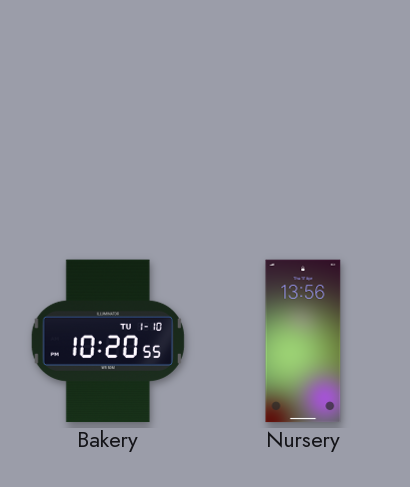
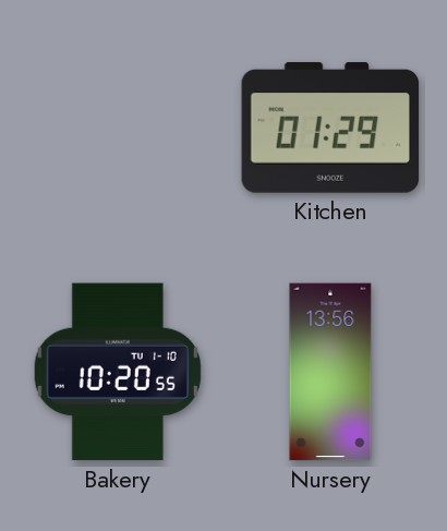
Kitchen: none -> 01:29 (330, 128)
